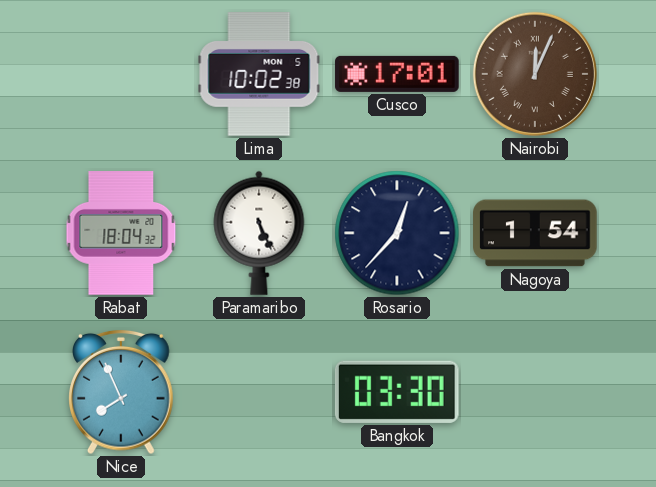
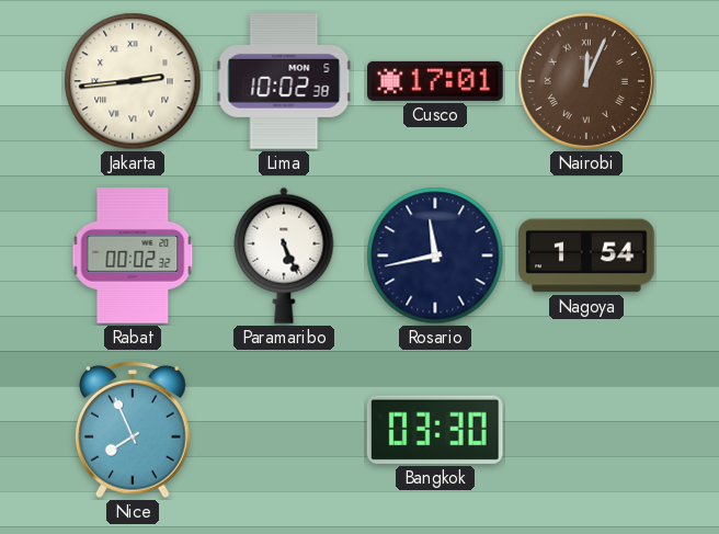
Jakarta: none -> 2:44 (133, 81)
Rabat: 18:04 -> 00:02 (133, 255)
Rosario: 12:37 -> 11:43 (435, 255)
